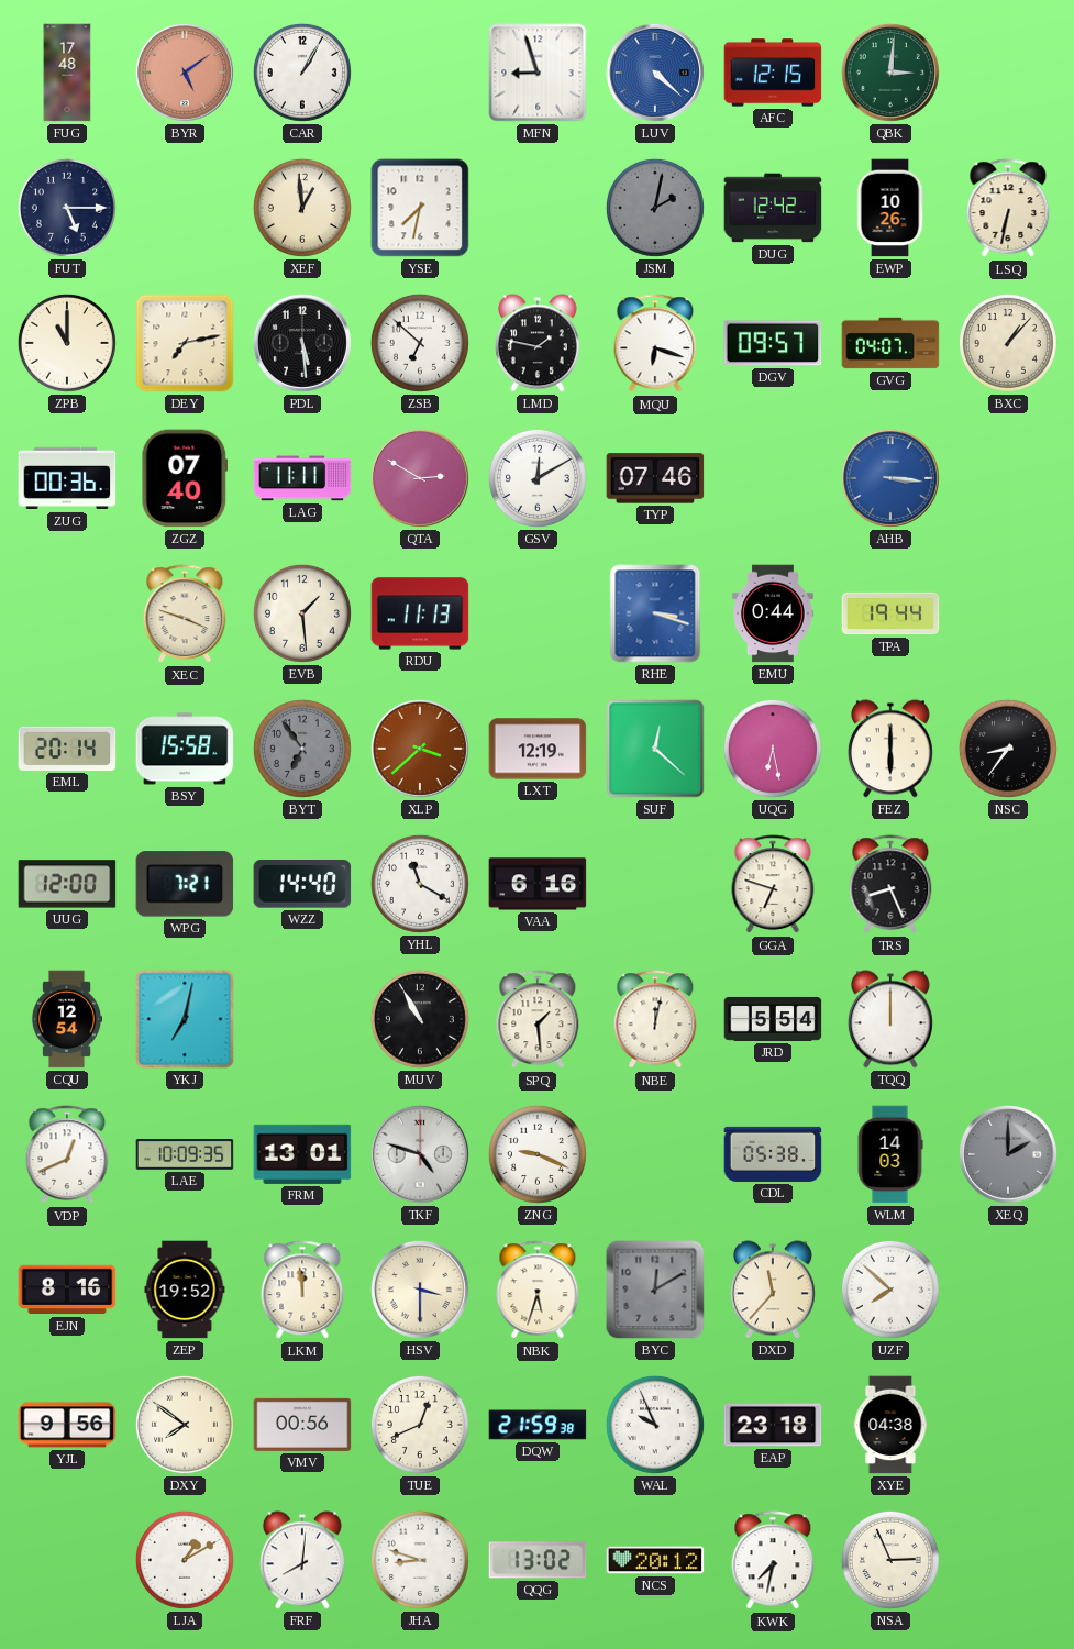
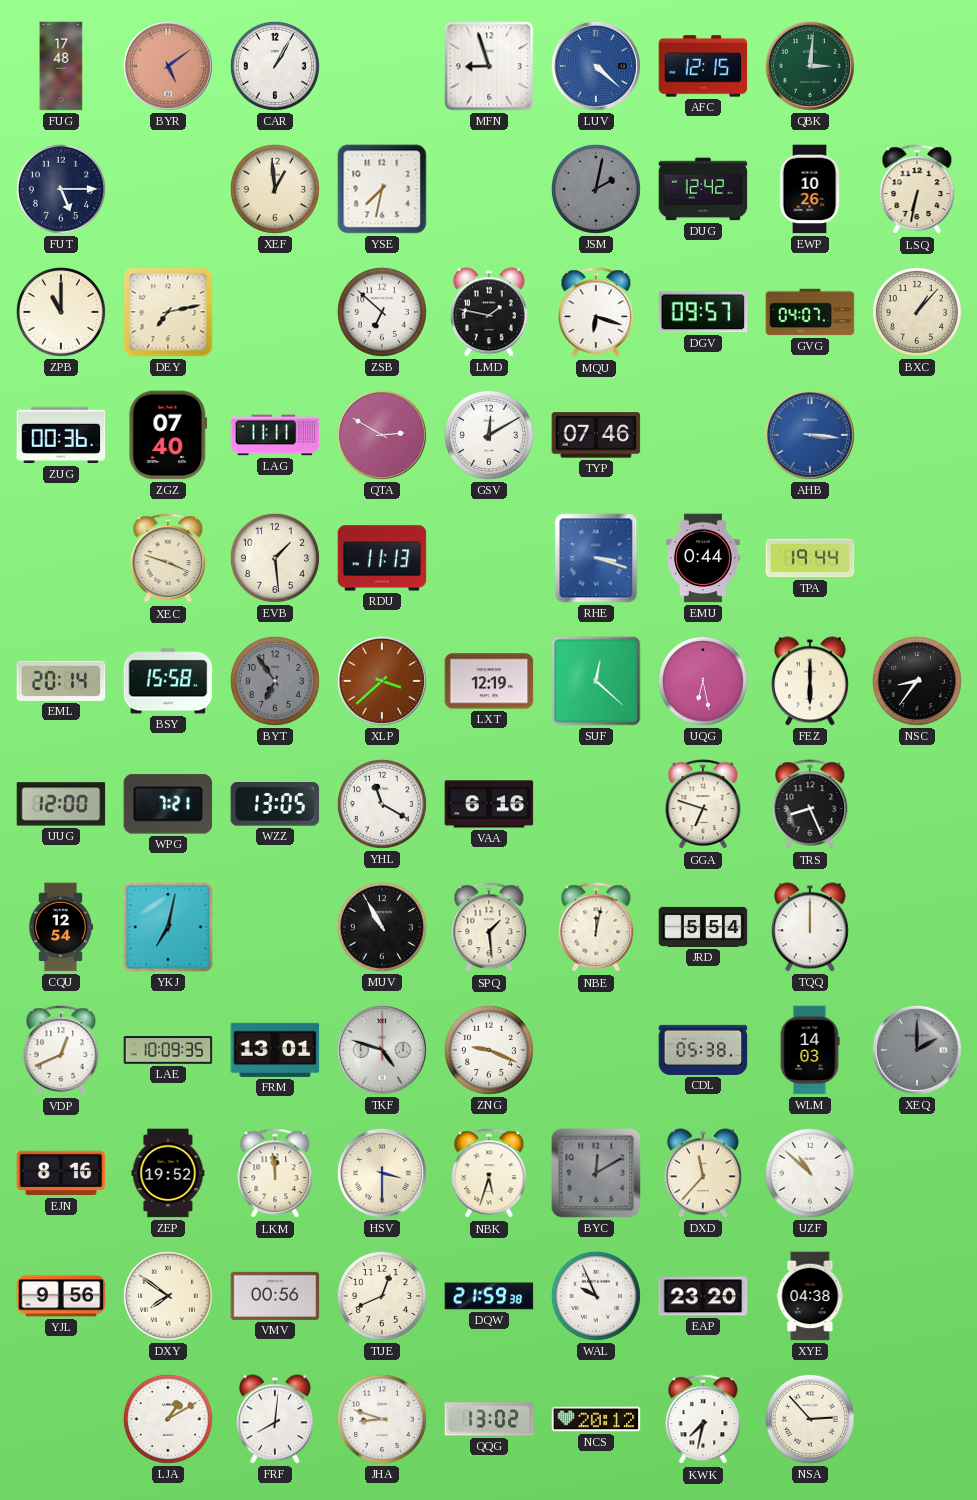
PDL: 5:29 -> none (302, 343)
WZZ: 14:40 -> 13:05 (275, 804)
UZF: 7:52 -> 10:52 (810, 1173)
EAP: 23:18 -> 23:20 (703, 1296)
NSA: 2:56 -> 2:53 (810, 1419)
